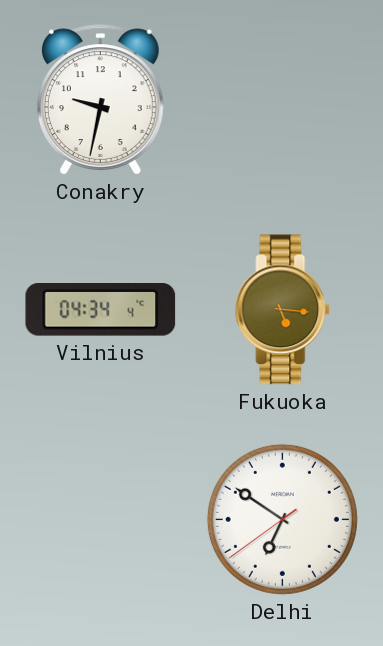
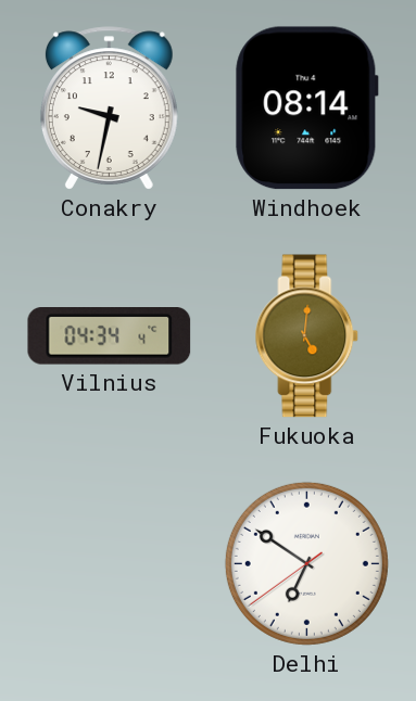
Windhoek: none -> 08:14 (307, 109)
Fukuoka: 5:16 -> 5:01 (307, 336)
